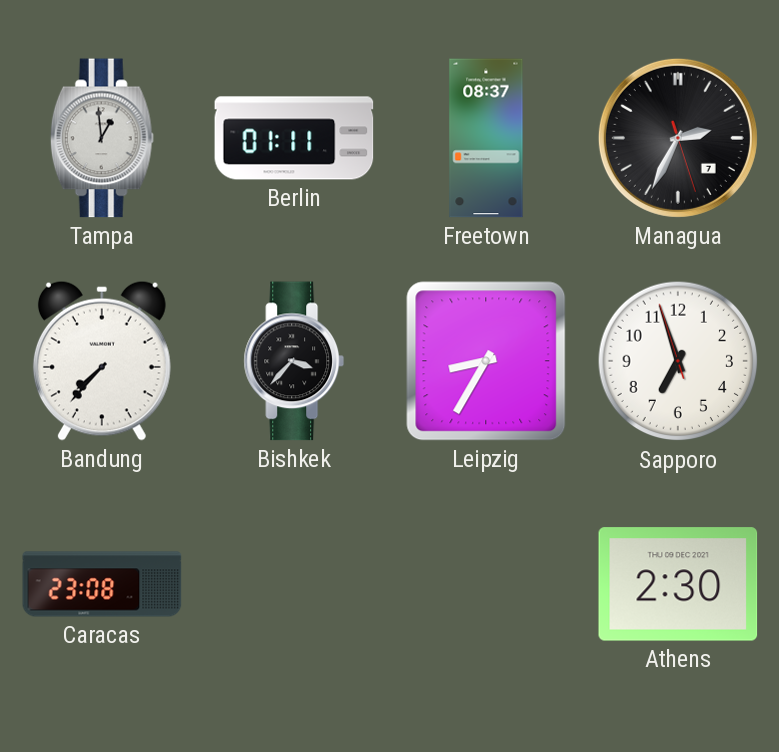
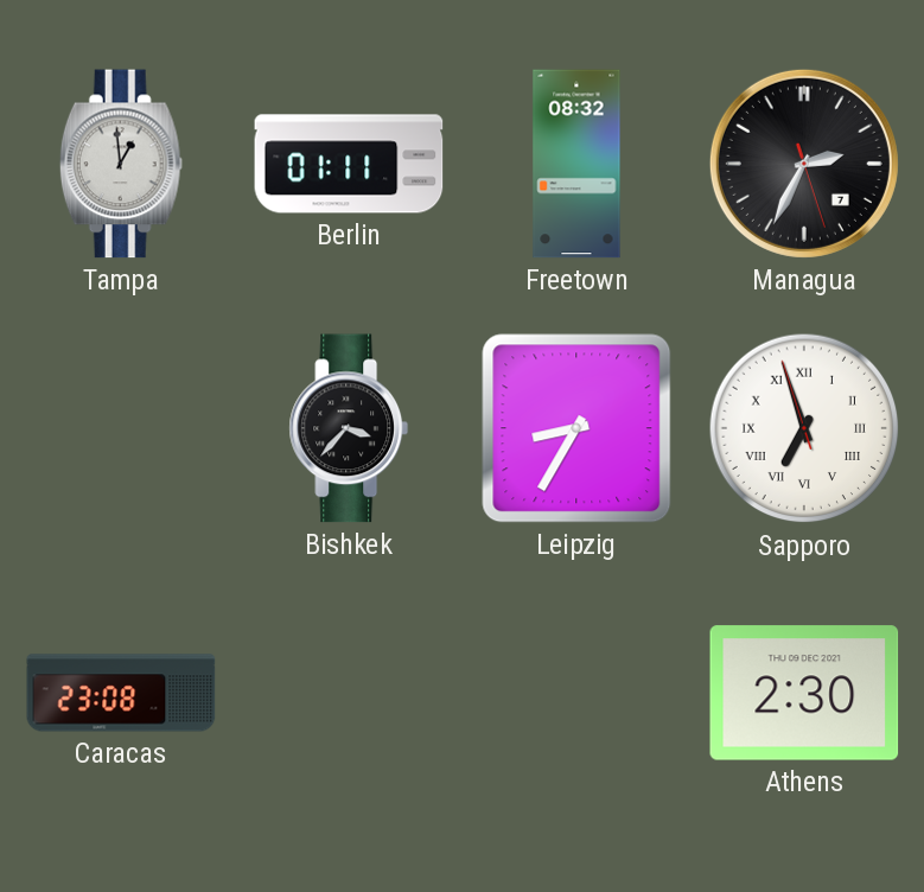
Freetown: 08:37 -> 08:32 (576, 164)
Bandung: 7:37 -> none (102, 361)
Sapporo numerals: Arabic -> Roman (804, 428)
